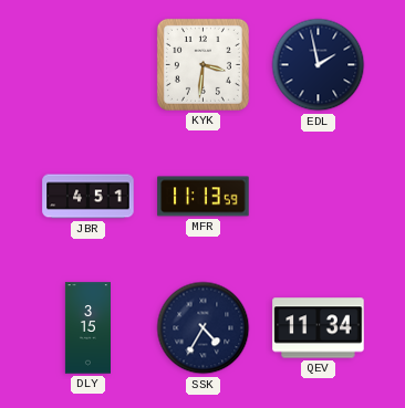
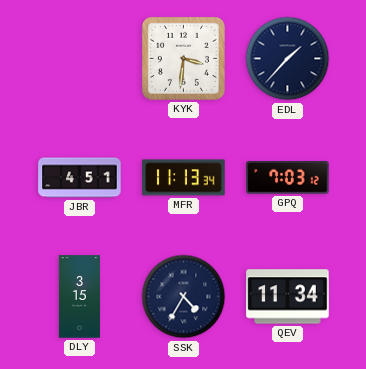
EDL: 1:58 -> 1:37 (288, 59)
MFR: 11:13:59 -> 11:13:34 (184, 178)
GPQ: none -> 7:03 (288, 178)
